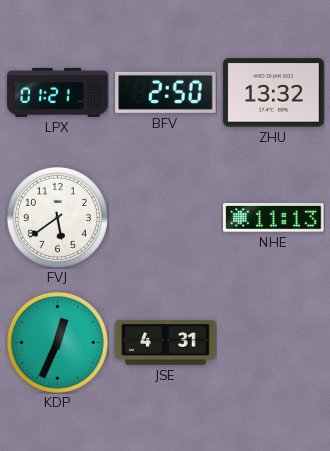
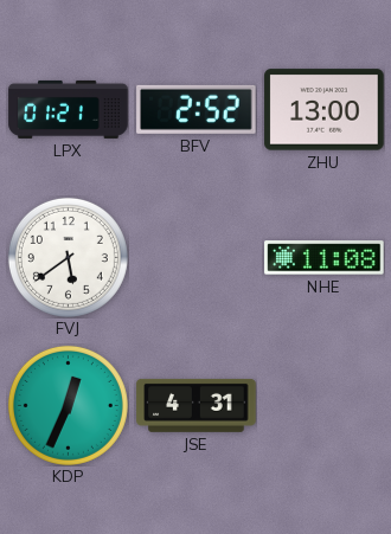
BFV: 2:50 -> 2:52 (197, 109)
ZHU: 13:32 -> 13:00 (325, 110)
NHE: 11:13 -> 11:08 (325, 258)
